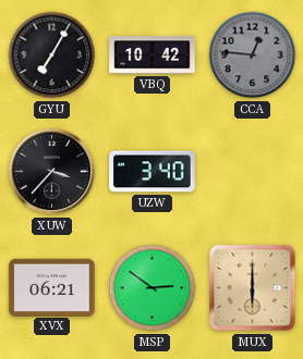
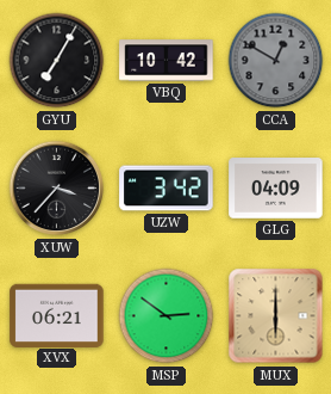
CCA: 12:46 -> 12:50 (276, 61)
UZW: 3:40 -> 3:42 (167, 189)
GLG: none -> 04:09 (276, 189)
